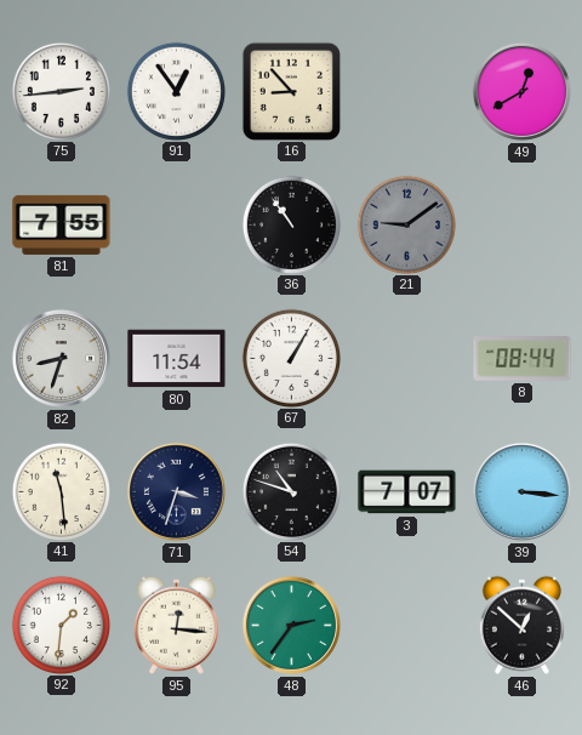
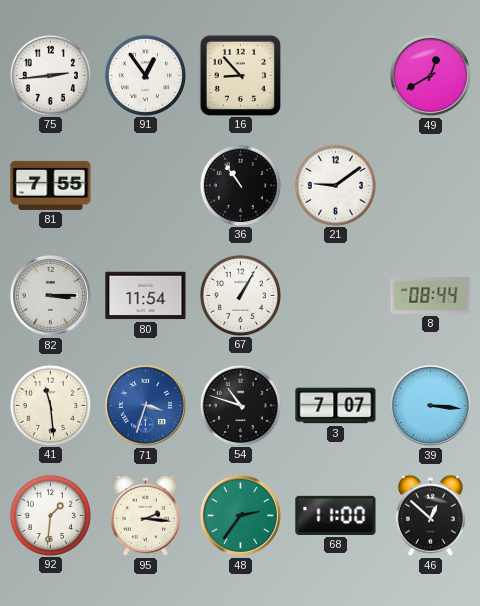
21 dial: grey -> white (335, 185)
82: 8:33 -> 3:15 (50, 295)
71 dial: navy -> blue (145, 405)
95: 12:16 -> 2:16 (145, 515)
68: none -> 11:00 (336, 515)
